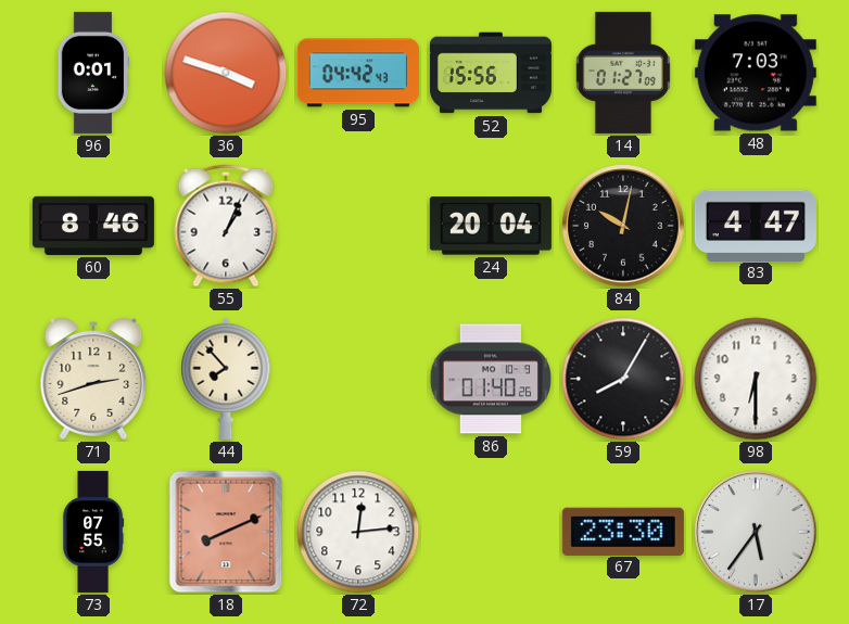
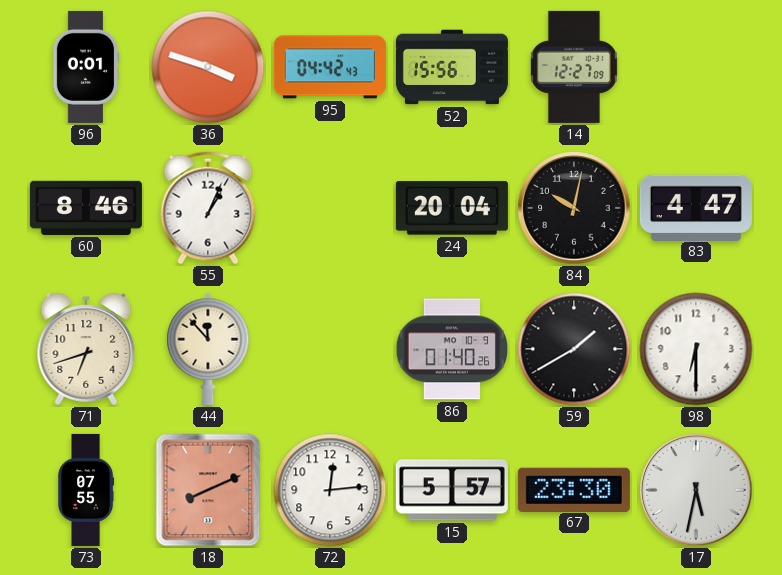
14: 01:27 -> 12:27 (574, 67)
48: 7:03 -> none (756, 73)
71: 2:42 -> 6:42 (86, 349)
44: 7:53 -> 11:53 (208, 349)
59: 8:05 -> 1:40 (574, 349)
15: none -> 5:57 (452, 490)
17: 5:36 -> 5:32 (696, 490)
